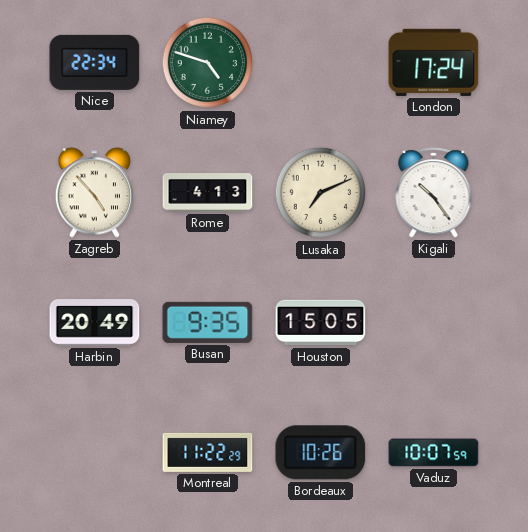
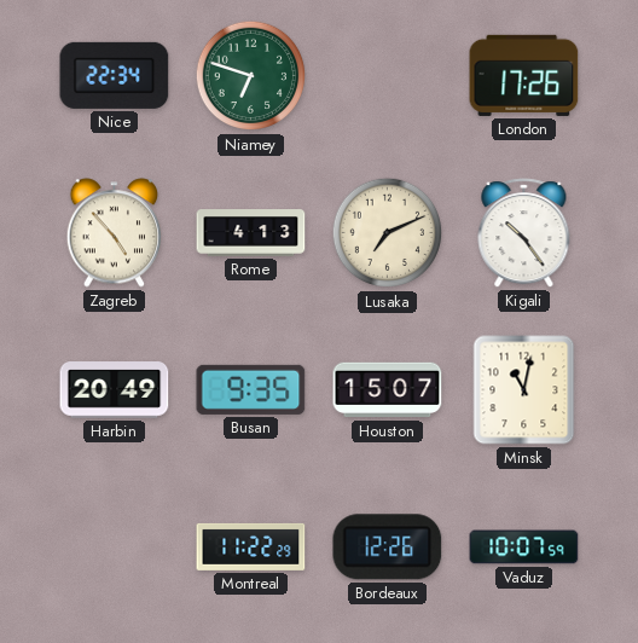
Niamey: 4:48 -> 6:48 (251, 76)
London: 17:24 -> 17:26 (524, 75)
Houston: 15:05 -> 15:07 (388, 390)
Minsk: none -> 11:02 (524, 390)
Bordeaux: 10:26 -> 12:26 (388, 548)
